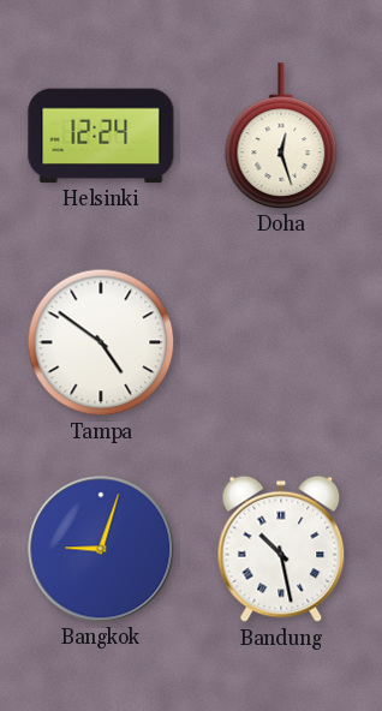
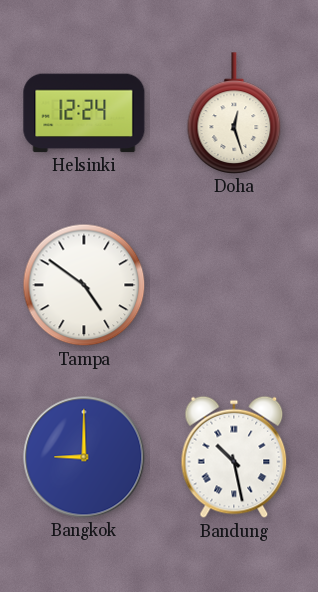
Bangkok: 9:03 -> 9:00 (84, 457)
